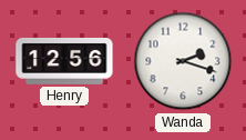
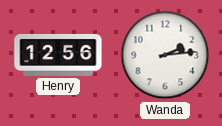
Wanda: 2:18 -> 2:14 (165, 55)
